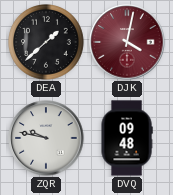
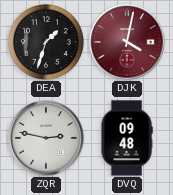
DEA: 1:38 -> 1:33 (47, 43)
ZQR: 9:47 -> 2:47 (46, 138)
